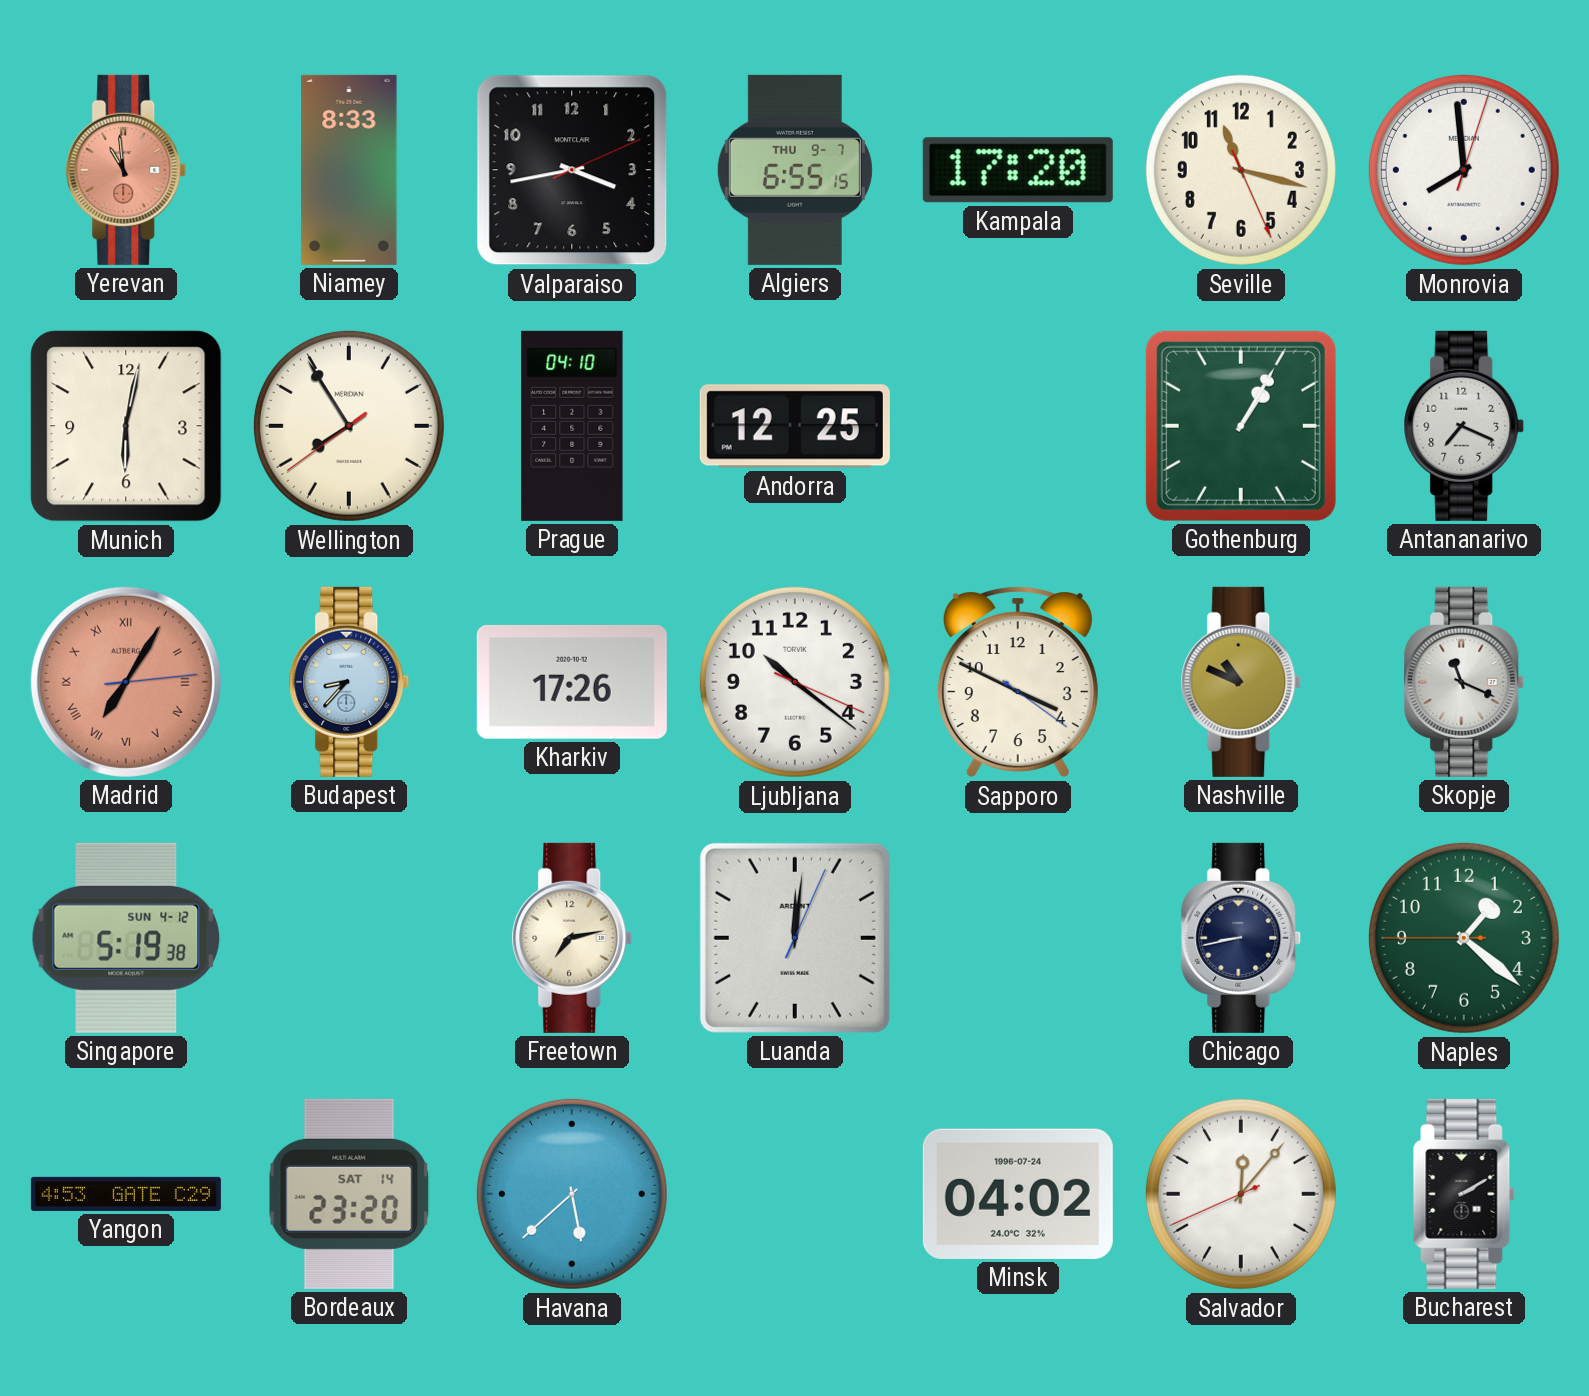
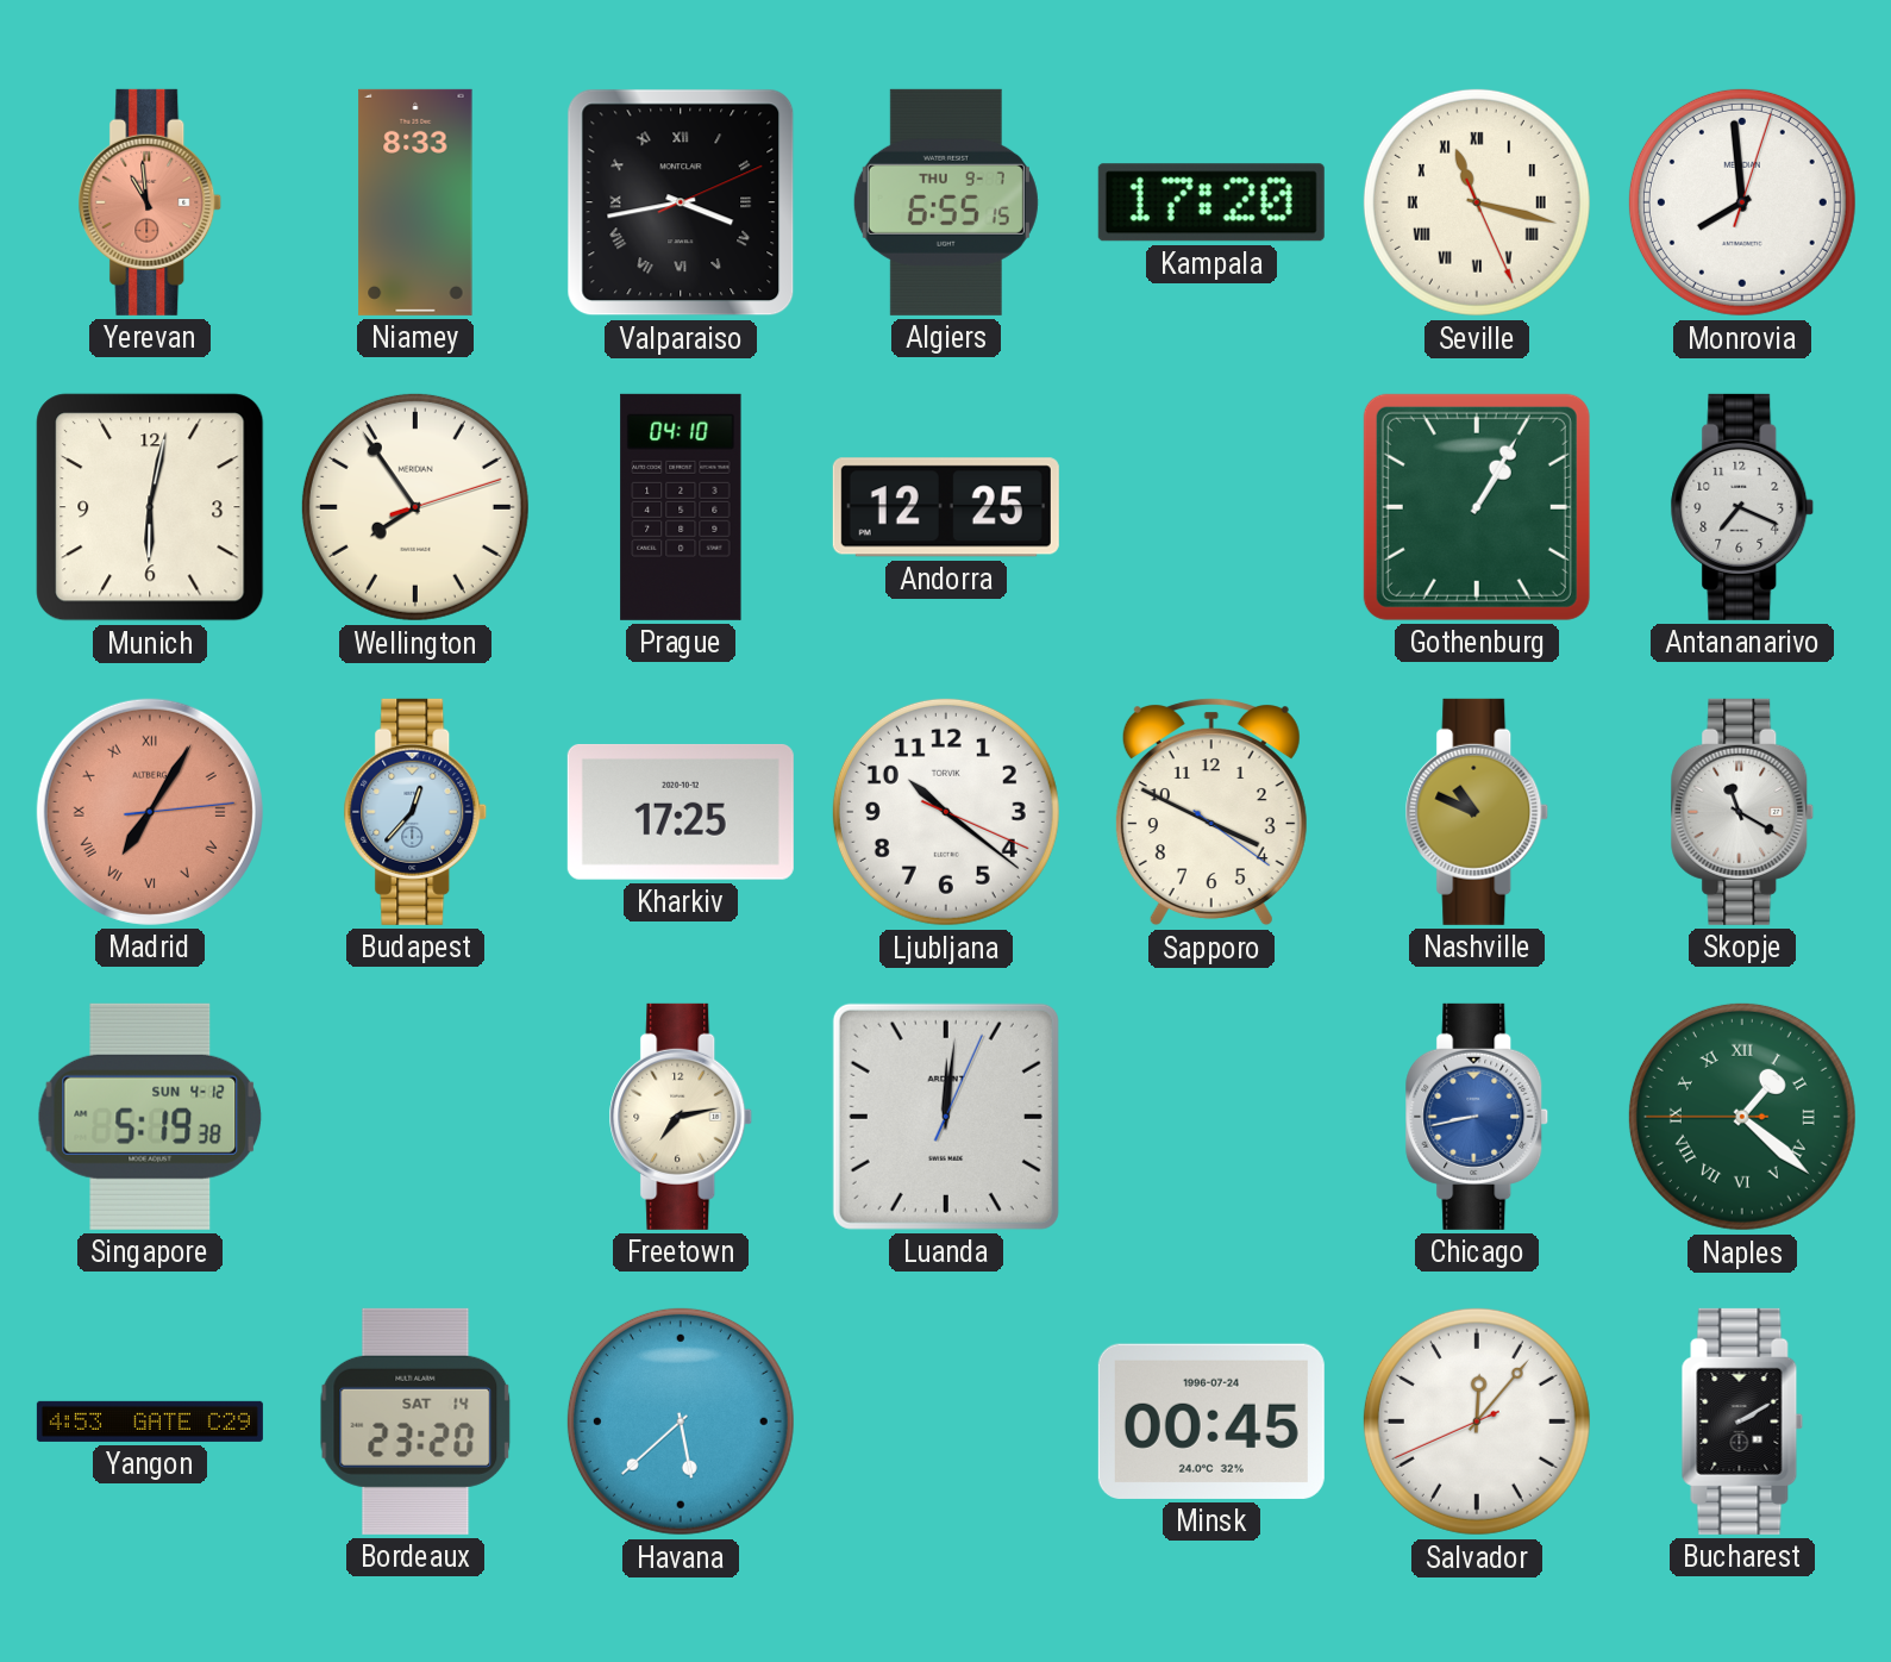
Valparaiso numerals: Arabic -> Roman (681, 202)
Seville numerals: Arabic -> Roman (1477, 202)
Wellington: 7:54:39 -> 7:54:12 (415, 507)
Budapest: 8:37 -> 12:37 (415, 812)
Kharkiv: 17:26 -> 17:25 (681, 812)
Skopje: 11:19 -> 11:20 (1742, 812)
Chicago dial: navy -> blue (1477, 1117)
Naples numerals: Arabic -> Roman (1742, 1117)
Minsk: 04:02 -> 00:45 (1211, 1422)
